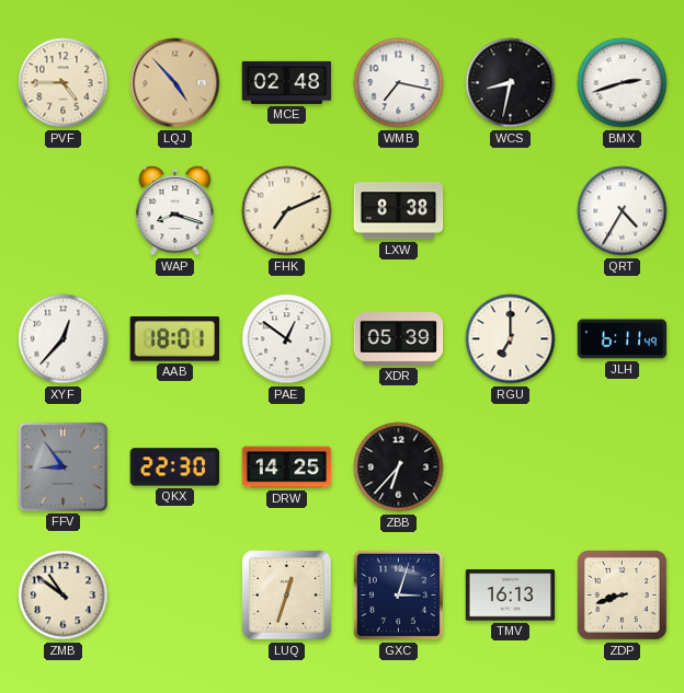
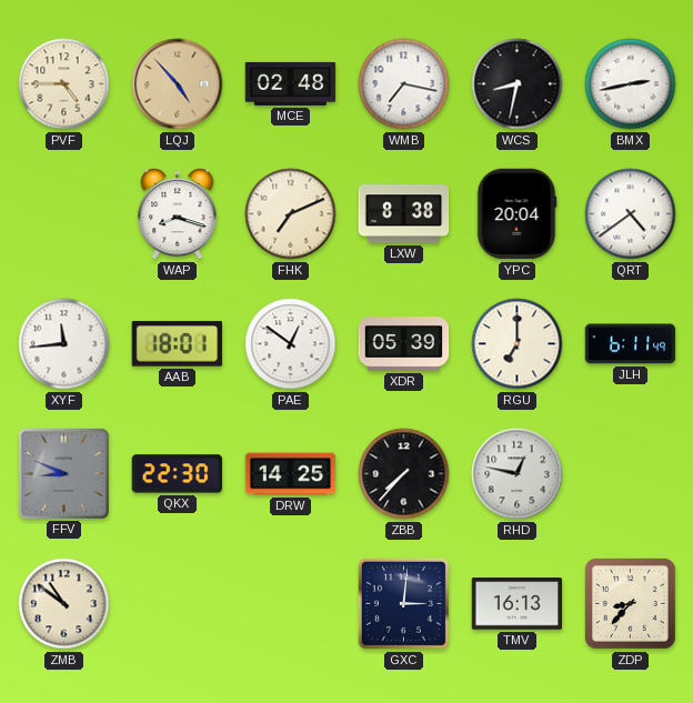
BMX: 2:42 -> 2:43 (631, 84)
YPC: none -> 20:04 (516, 214)
QRT: 4:35 -> 4:39 (631, 214)
XYF: 12:37 -> 11:44 (64, 344)
FFV: 8:54 -> 8:49 (63, 473)
ZBB: 6:37 -> 7:37 (404, 474)
RHD: none -> 12:47 (518, 474)
LUQ: 12:33 -> none (287, 596)
GXC: 3:03 -> 3:01 (403, 603)
ZDP: 8:42 -> 8:37 (631, 604)
